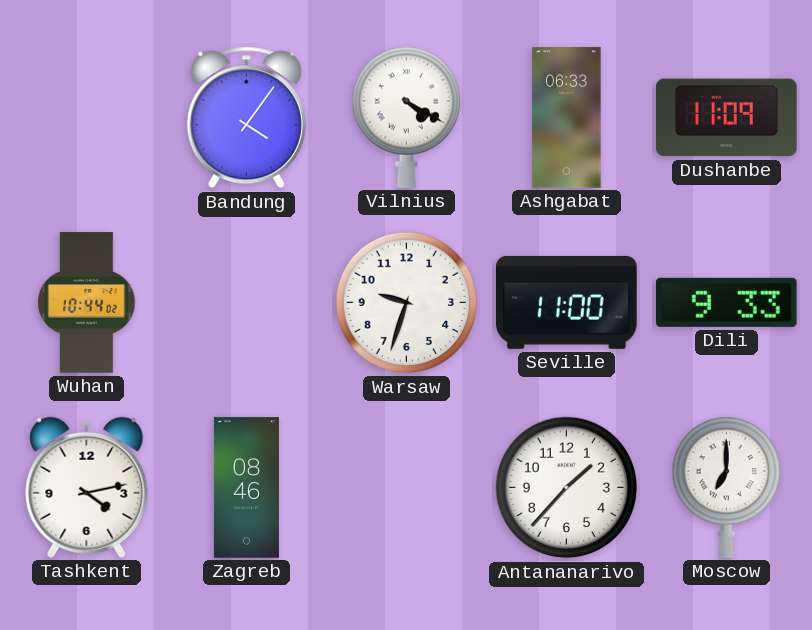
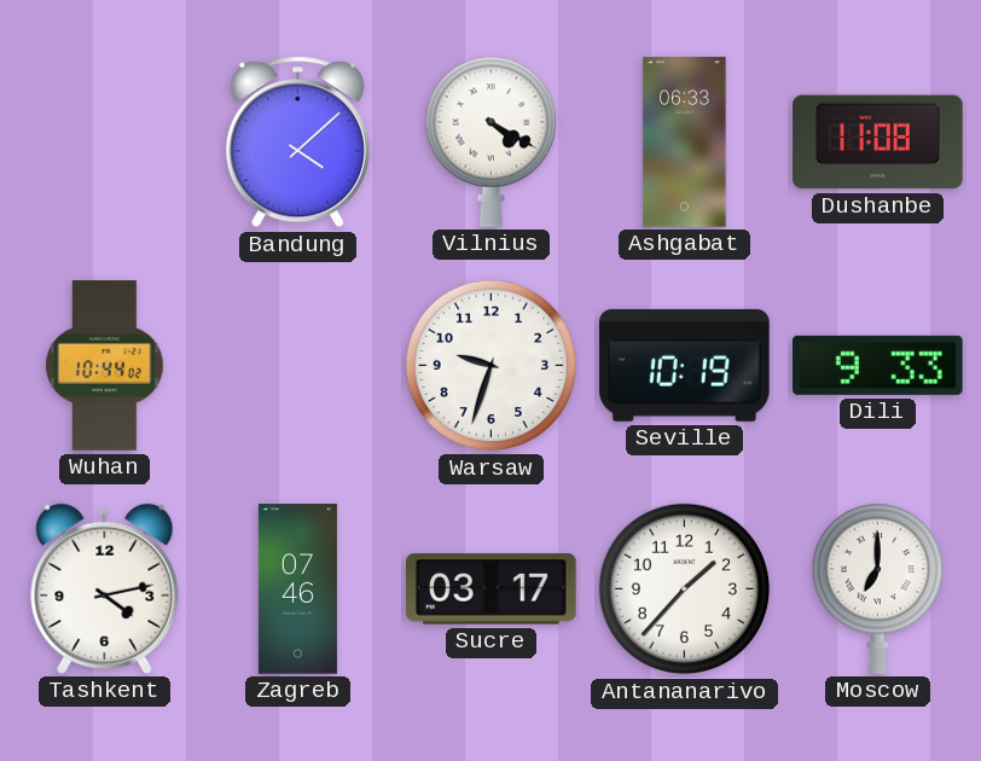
Bandung: 4:06 -> 4:08 (297, 143)
Dushanbe: 11:09 -> 11:08 (878, 143)
Seville: 11:00 -> 10:19 (685, 365)
Zagreb: 08:46 -> 07:46 (297, 589)
Sucre: none -> 03:17 (492, 589)
